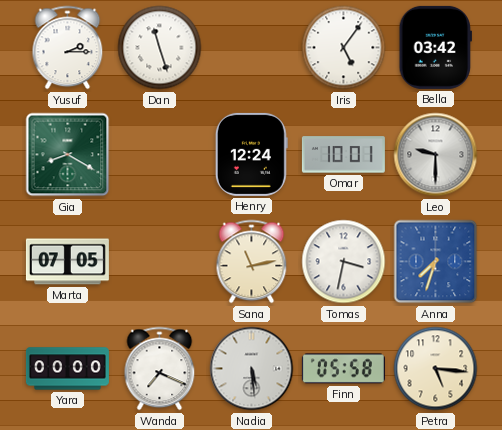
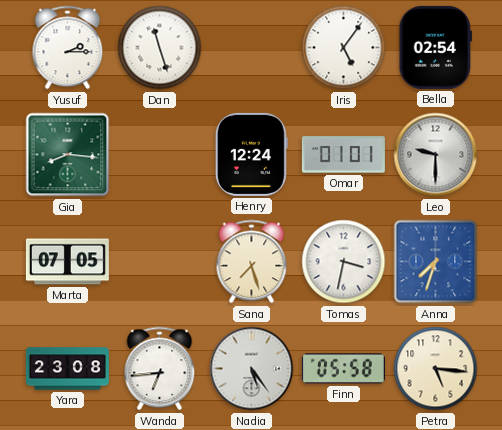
Bella: 03:42 -> 02:54 (435, 47)
Gia: 8:20 -> 8:16 (68, 155)
Omar: 10:01 -> 01:01 (343, 155)
Sana: 11:13 -> 7:27 (252, 262)
Yara: 00:00 -> 23:08 (67, 369)
Wanda: 7:19 -> 6:44 (160, 369)
Nadia: 5:29 -> 5:24 (252, 369)
